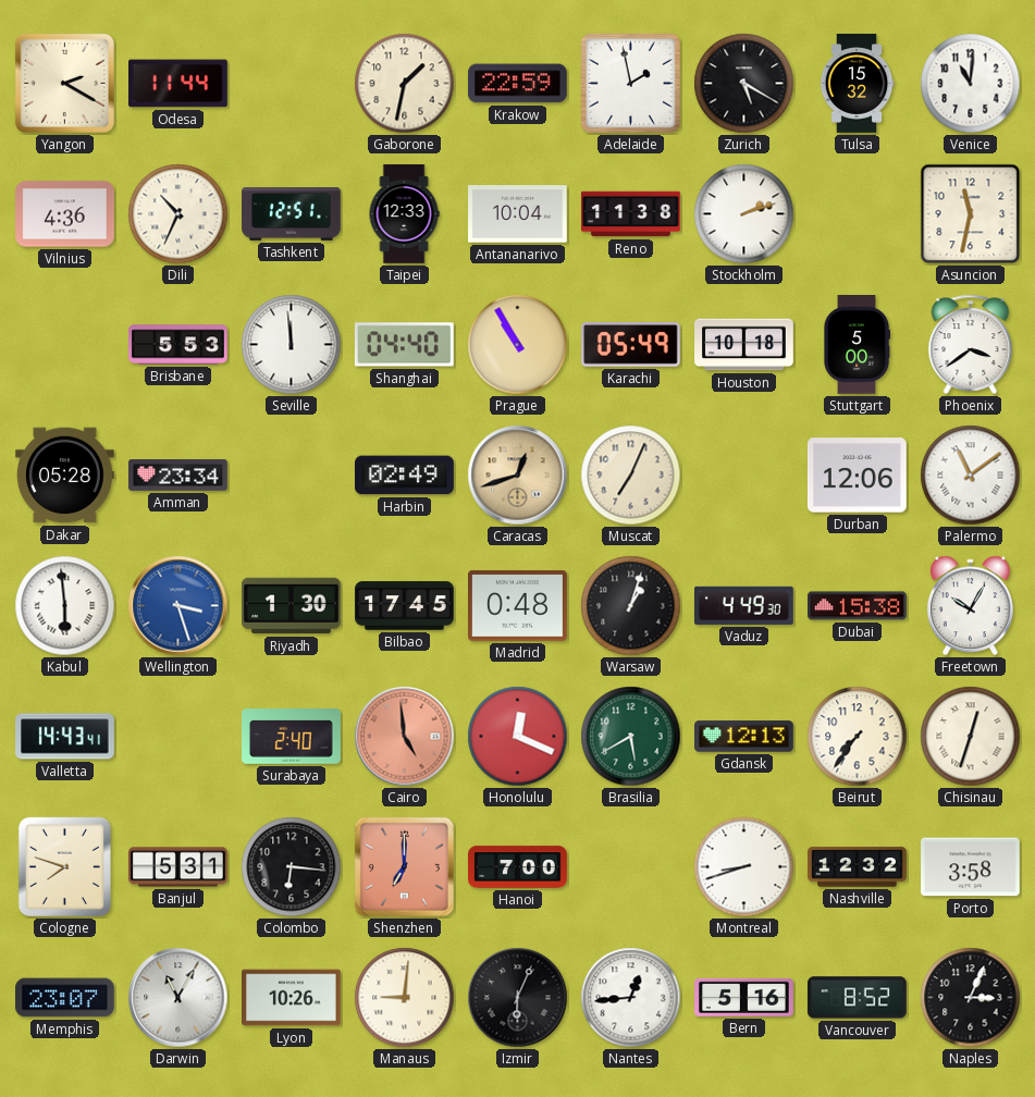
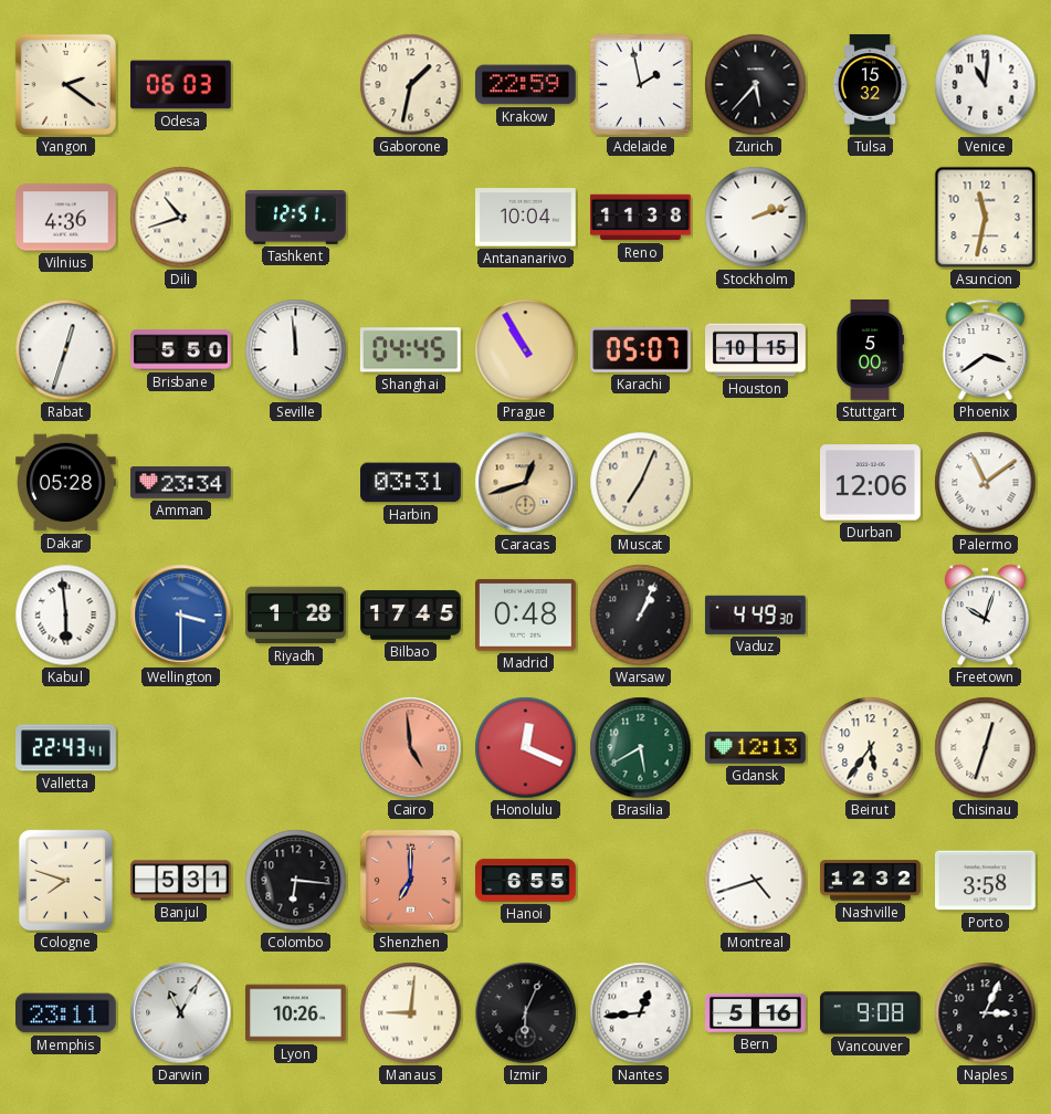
Yangon: 2:20 -> 2:21 (65, 84)
Odesa: 11:44 -> 06:03 (181, 85)
Zurich: 5:20 -> 5:37 (756, 85)
Dili: 10:34 -> 10:42 (181, 218)
Taipei: 12:33 -> none (404, 214)
Rabat: none -> 12:33 (66, 350)
Brisbane: 5:53 -> 5:50 (181, 350)
Shanghai: 04:40 -> 04:45 (410, 350)
Karachi: 05:49 -> 05:07 (641, 350)
Houston: 10:18 -> 10:15 (756, 350)
Harbin: 02:49 -> 03:31 (411, 483)
Wellington: 3:27 -> 3:30 (181, 616)
Riyadh: 1:30 -> 1:28 (296, 616)
Warsaw: 1:03 -> 1:04 (641, 616)
Dubai: 15:38 -> none (858, 606)
Freetown: 10:05 -> 10:03 (985, 616)
Valletta: 14:43 -> 22:43 (66, 748)
Surabaya: 2:40 -> none (292, 737)
Beirut: 7:36 -> 5:36 (871, 748)
Hanoi: 7:00 -> 6:55 (526, 881)
Montreal: 8:42 -> 4:42 (756, 881)
Memphis: 23:07 -> 23:11 (66, 1013)
Vancouver: 8:52 -> 9:08 (870, 1013)
